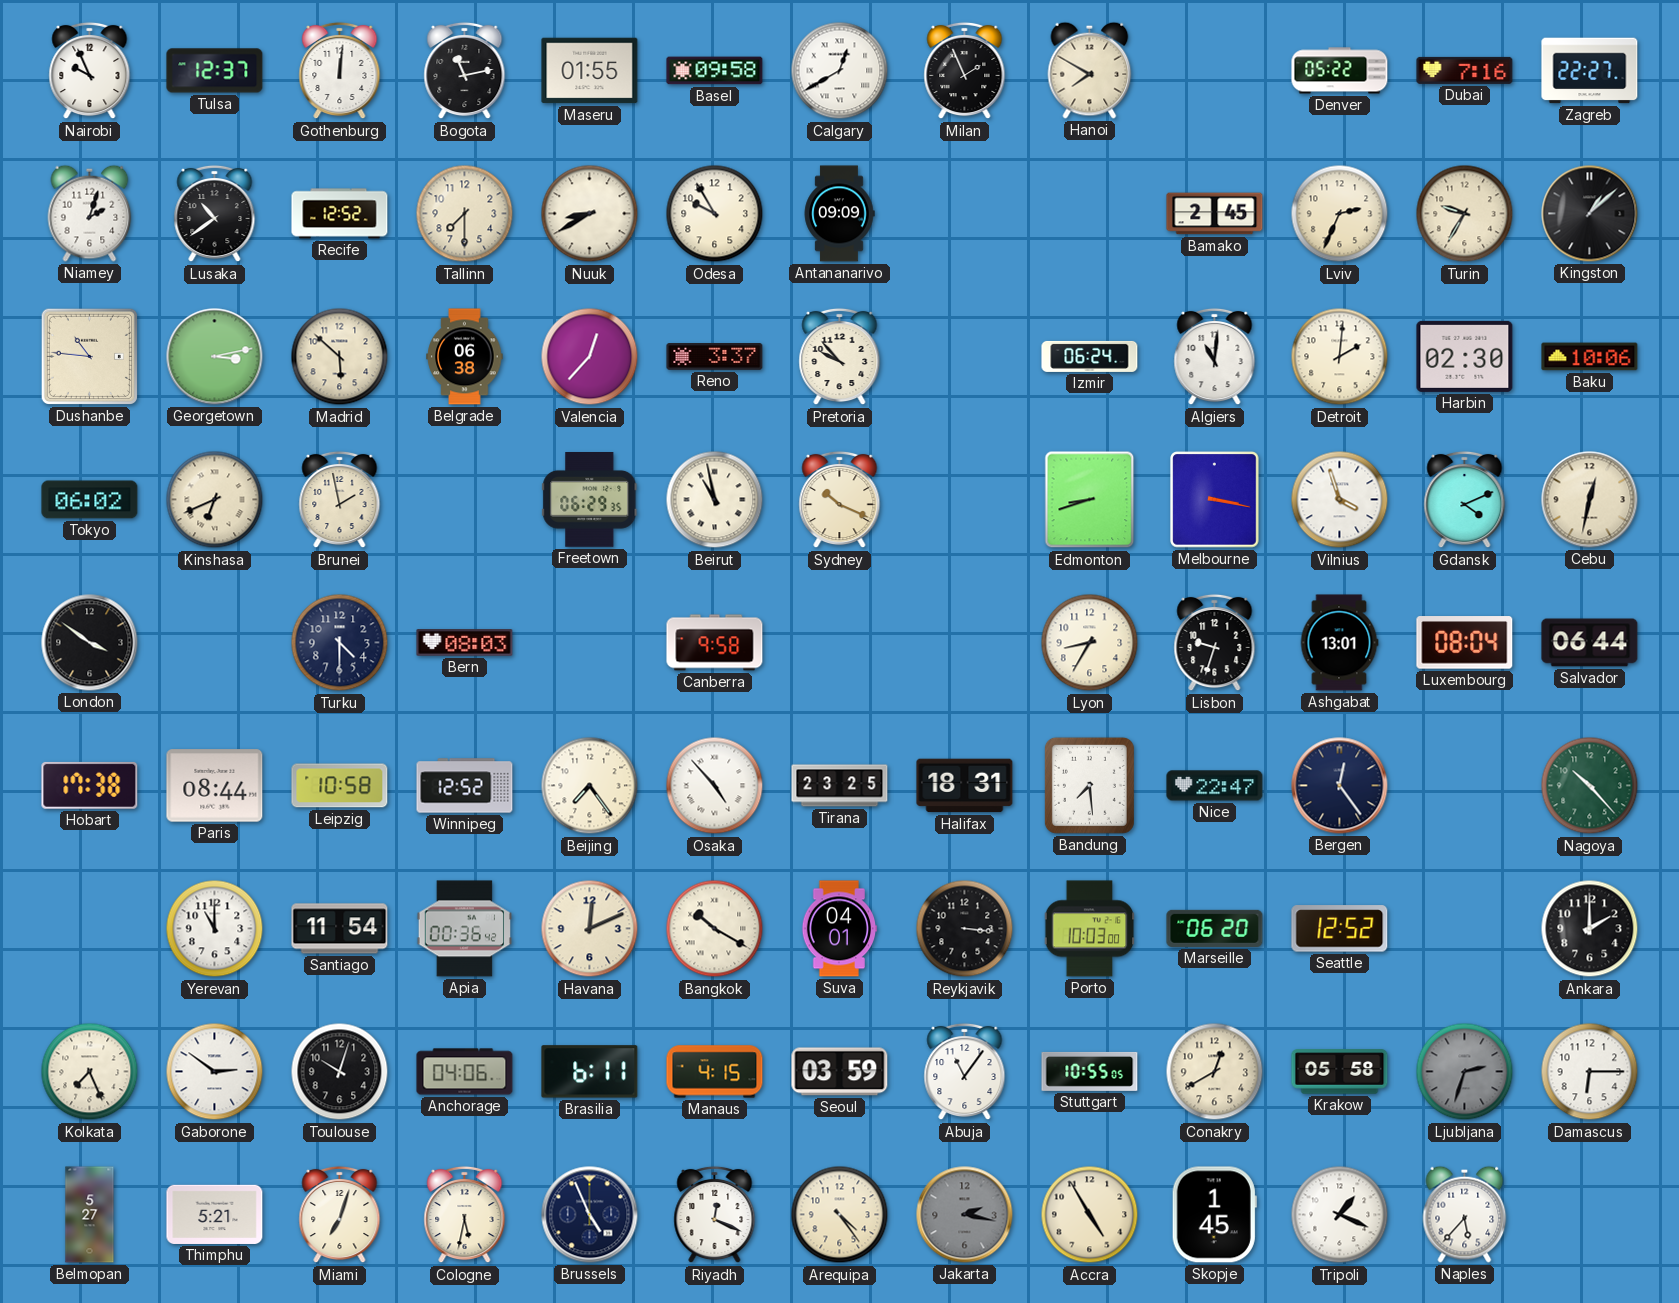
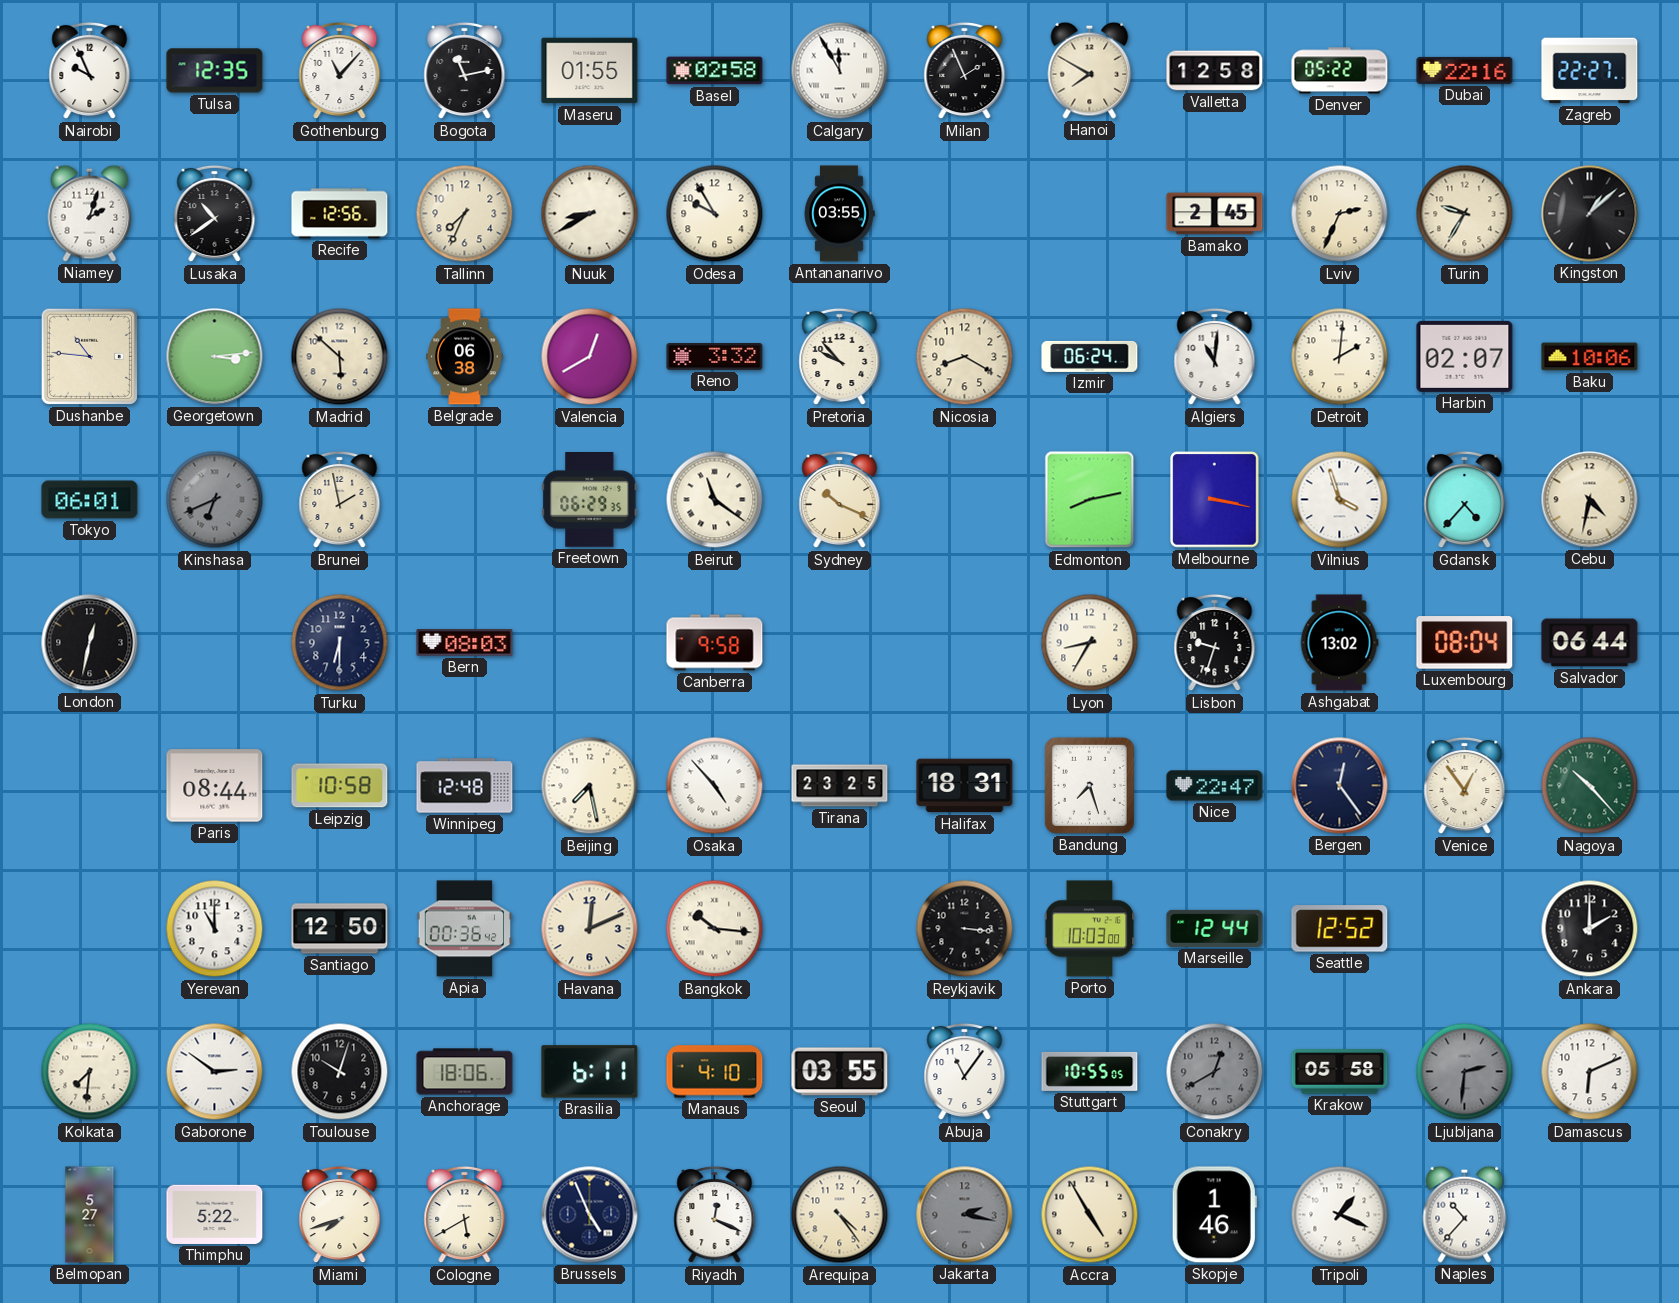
Tulsa: 12:37 -> 12:35 (215, 71)
Gothenburg: 12:01 -> 11:07 (340, 71)
Basel: 09:58 -> 02:58 (715, 71)
Calgary: 12:40 -> 11:55 (840, 71)
Valletta: none -> 12:58 (1215, 71)
Dubai: 7:16 -> 22:16 (1465, 70)
Recife: 12:52 -> 12:56 (340, 214)
Tallinn: 7:30 -> 7:34 (465, 214)
Antananarivo: 09:09 -> 03:55 (839, 214)
Georgetown: 3:13 -> 3:14 (215, 357)
Valencia: 12:37 -> 12:40 (590, 357)
Reno: 3:37 -> 3:32 (715, 357)
Nicosia: none -> 8:20 (965, 357)
Harbin: 02:30 -> 02:07 (1465, 356)
Tokyo: 06:02 -> 06:01 (90, 500)
Kinshasa dial: cream -> grey (215, 500)
Beirut: 10:58 -> 11:21 (715, 500)
Edmonton: 8:42 -> 8:13 (1090, 500)
Gdansk: 4:11 -> 4:37 (1465, 500)
Cebu: 12:32 -> 4:32 (1590, 500)
London: 3:51 -> 12:32 (90, 643)
Turku: 4:30 -> 6:30 (340, 643)
Ashgabat: 13:01 -> 13:02 (1339, 643)
Hobart: 17:38 -> none (90, 785)
Winnipeg: 12:52 -> 12:48 (465, 786)
Beijing: 7:24 -> 7:28 (590, 786)
Bandung: 7:29 -> 7:27 (1089, 785)
Venice: none -> 12:54 (1465, 786)
Santiago: 11:54 -> 12:50 (340, 929)
Bangkok: 10:20 -> 10:16 (715, 929)
Suva: 04:01 -> none (839, 929)
Marseille: 06:20 -> 12:44 (1215, 928)
Kolkata: 7:26 -> 7:31 (90, 1072)
Anchorage: 04:06 -> 18:06 (465, 1072)
Manaus: 4:15 -> 4:10 (715, 1072)
Seoul: 03:59 -> 03:55 (840, 1072)
Conakry dial: cream -> grey (1215, 1072)
Ljubljana: 2:33 -> 2:31 (1465, 1072)
Damascus: 6:15 -> 6:11 (1590, 1072)
Thimphu: 5:21 -> 5:22 (215, 1214)
Miami: 7:03 -> 7:42 (340, 1215)
Cologne: 5:32 -> 5:40 (465, 1215)
Skopje: 1:45 -> 1:46 (1214, 1215)
Naples: 5:37 -> 10:37 (1465, 1214)
